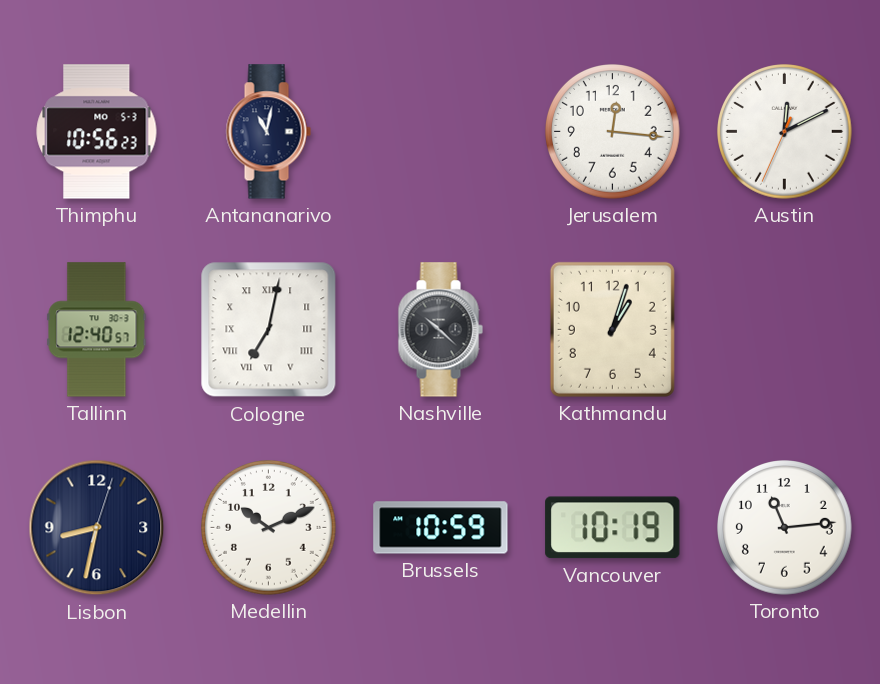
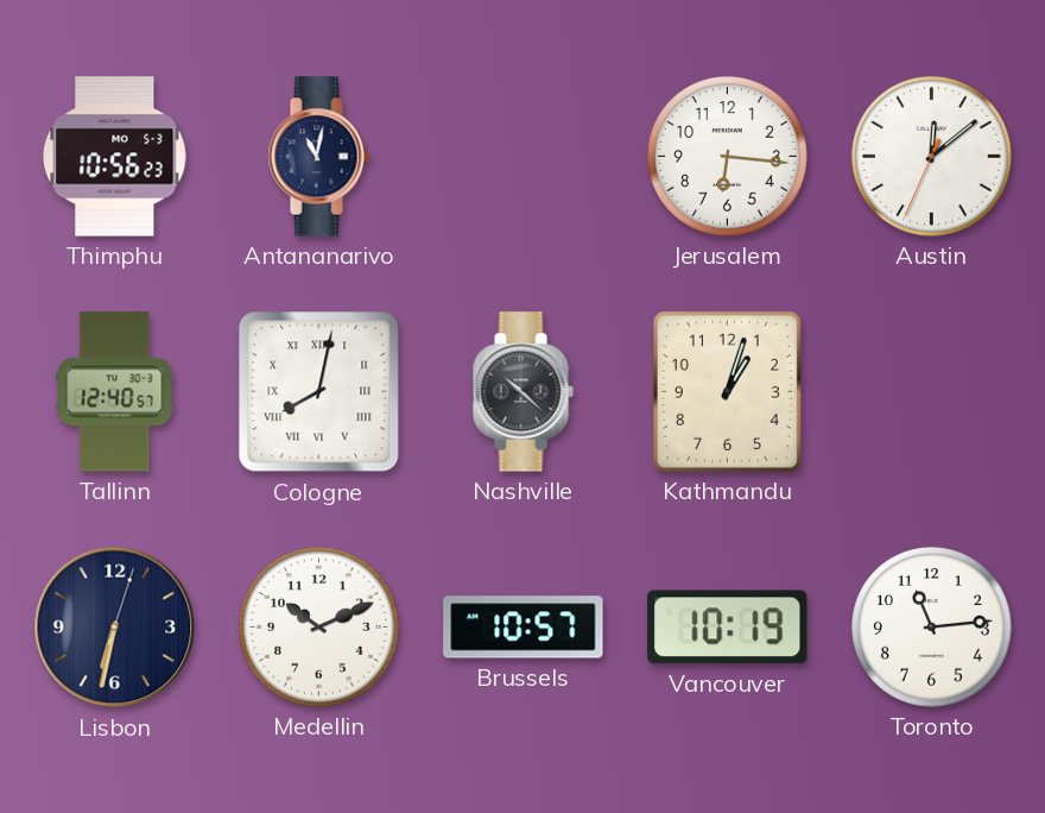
Jerusalem: 12:16 -> 6:16 (728, 157)
Austin: 12:10 -> 12:08 (932, 157)
Cologne: 7:02 -> 8:02 (319, 392)
Lisbon: 8:32 -> 6:32 (115, 628)
Brussels: 10:59 -> 10:57 (524, 628)
